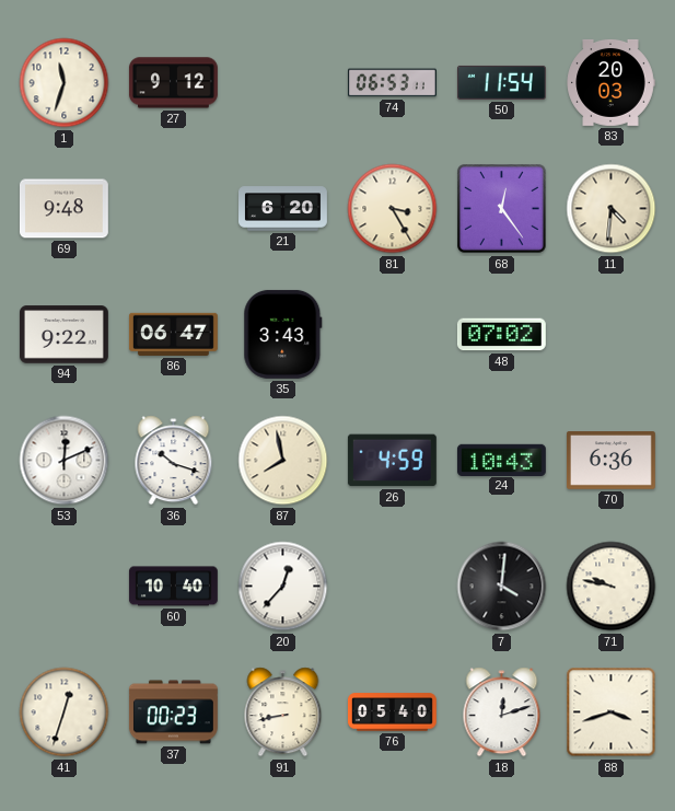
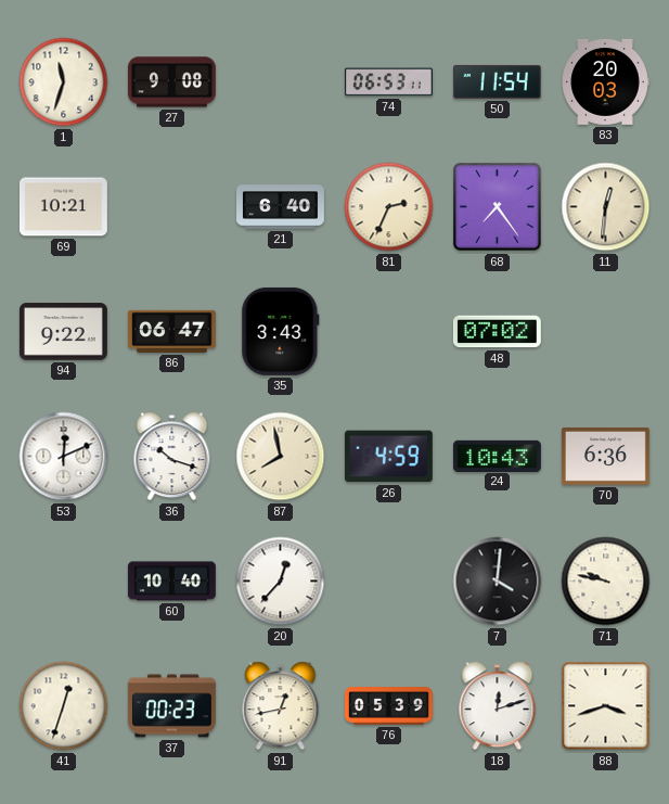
27: 9:12 -> 9:08 (171, 82)
69: 9:48 -> 10:21 (63, 207)
21: 6:20 -> 6:40 (281, 207)
81: 3:25 -> 2:34 (389, 207)
68: 12:24 -> 7:24 (498, 207)
11: 4:31 -> 12:31 (606, 207)
91: 8:43 -> 12:43 (281, 706)
76: 05:40 -> 05:39 (388, 706)
